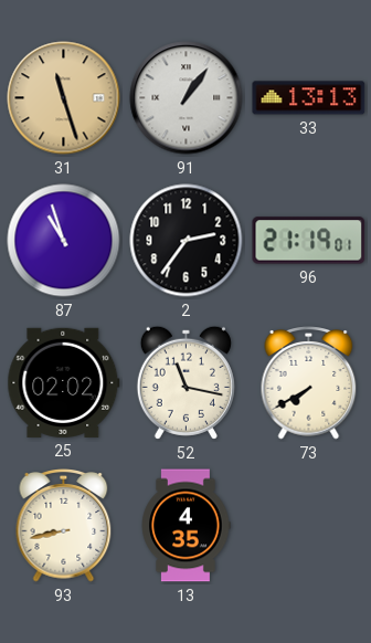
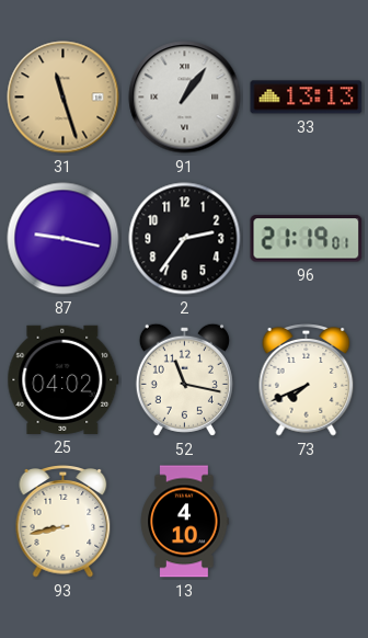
87: 10:57 -> 9:17 (64, 239)
25: 02:02 -> 04:02 (64, 379)
73: 7:40 -> 7:41 (307, 380)
13: 4:35 -> 4:10 (184, 522)
